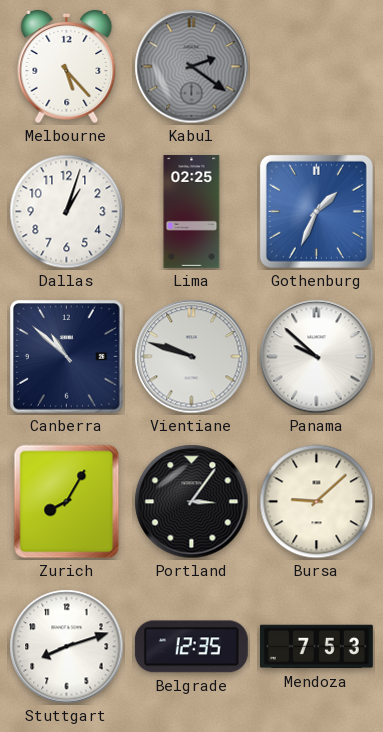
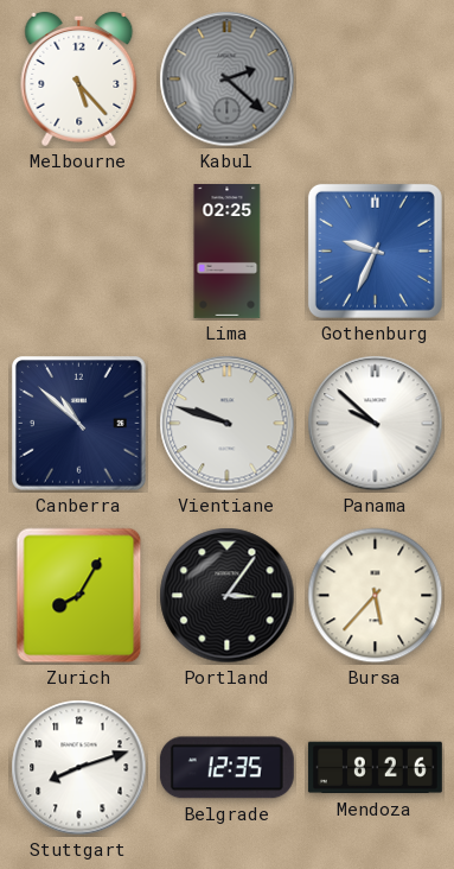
Kabul: 2:21 -> 2:22 (228, 80)
Dallas: 1:03 -> none (67, 212)
Gothenburg: 1:34 -> 9:34 (375, 250)
Bursa: 9:08 -> 5:37 (376, 596)
Mendoza: 7:53 -> 8:26 (375, 768)
